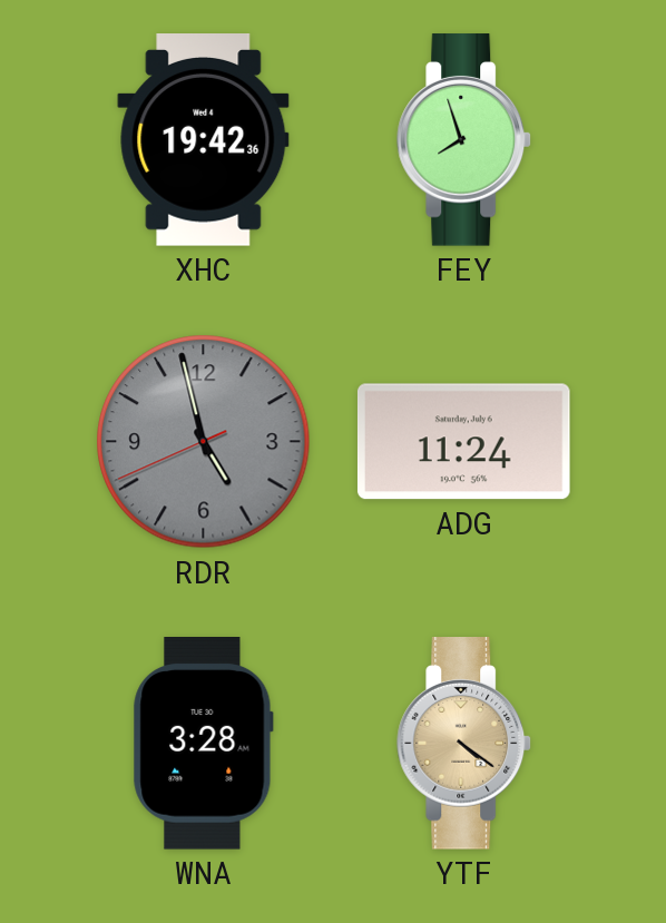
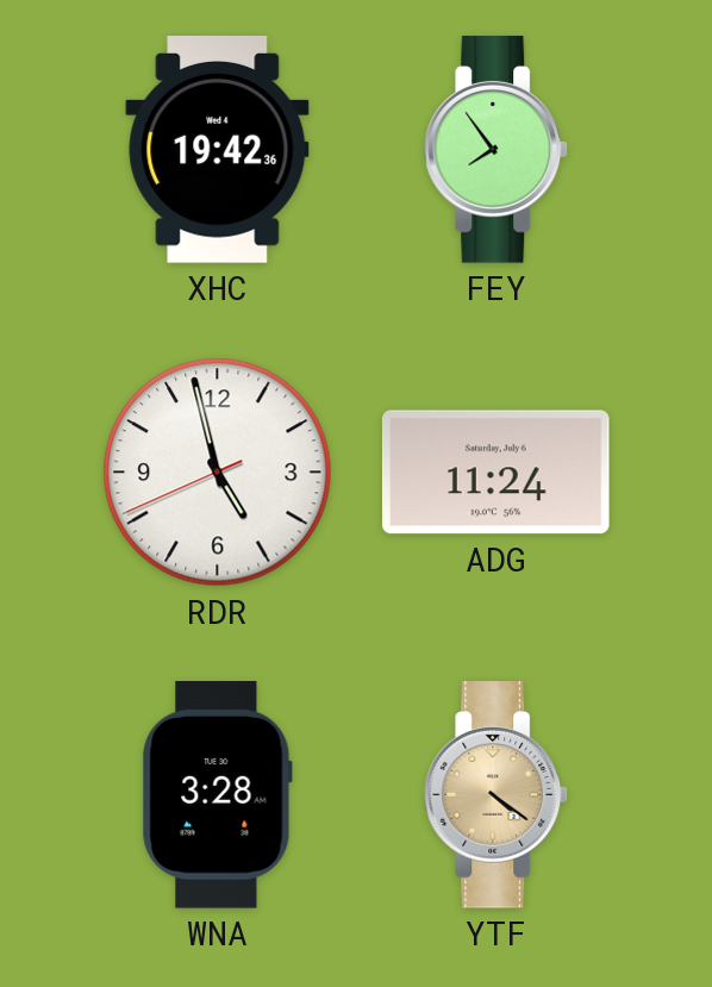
FEY: 7:57 -> 7:54 (496, 150)
RDR dial: grey -> white (218, 473)
